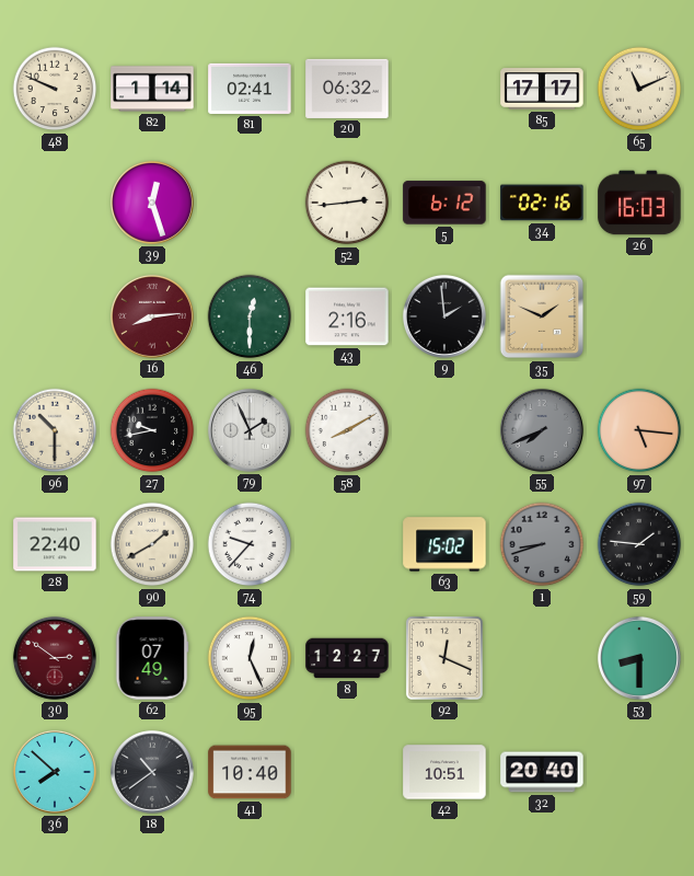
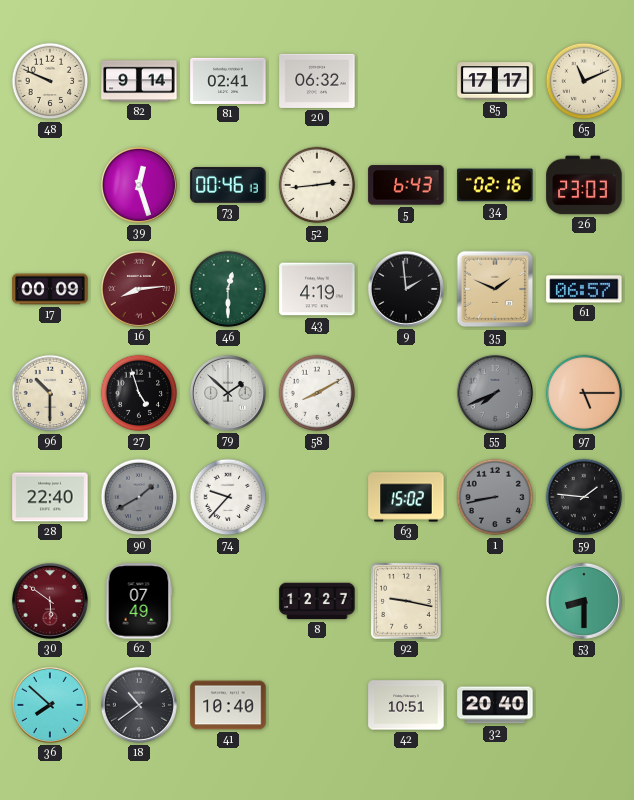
82: 1:14 -> 9:14 (139, 81)
73: none -> 00:46 (228, 185)
5: 6:12 -> 6:43 (406, 185)
26: 16:03 -> 23:03 (584, 185)
17: none -> 00:09 (50, 289)
43: 2:16 -> 4:19 (317, 289)
61: none -> 06:57 (584, 289)
27: 9:43 -> 4:57 (139, 393)
79: 1:56 -> 1:52 (228, 393)
97: 5:16 -> 5:15 (584, 393)
90 dial: cream -> grey (139, 497)
1: 8:42 -> 8:43 (495, 497)
30: 2:51 -> 5:51 (50, 601)
95: 12:26 -> none (250, 658)
92: 12:19 -> 9:17 (406, 601)
